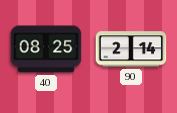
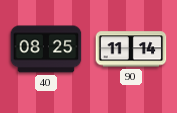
90: 2:14 -> 11:14 (131, 49)
